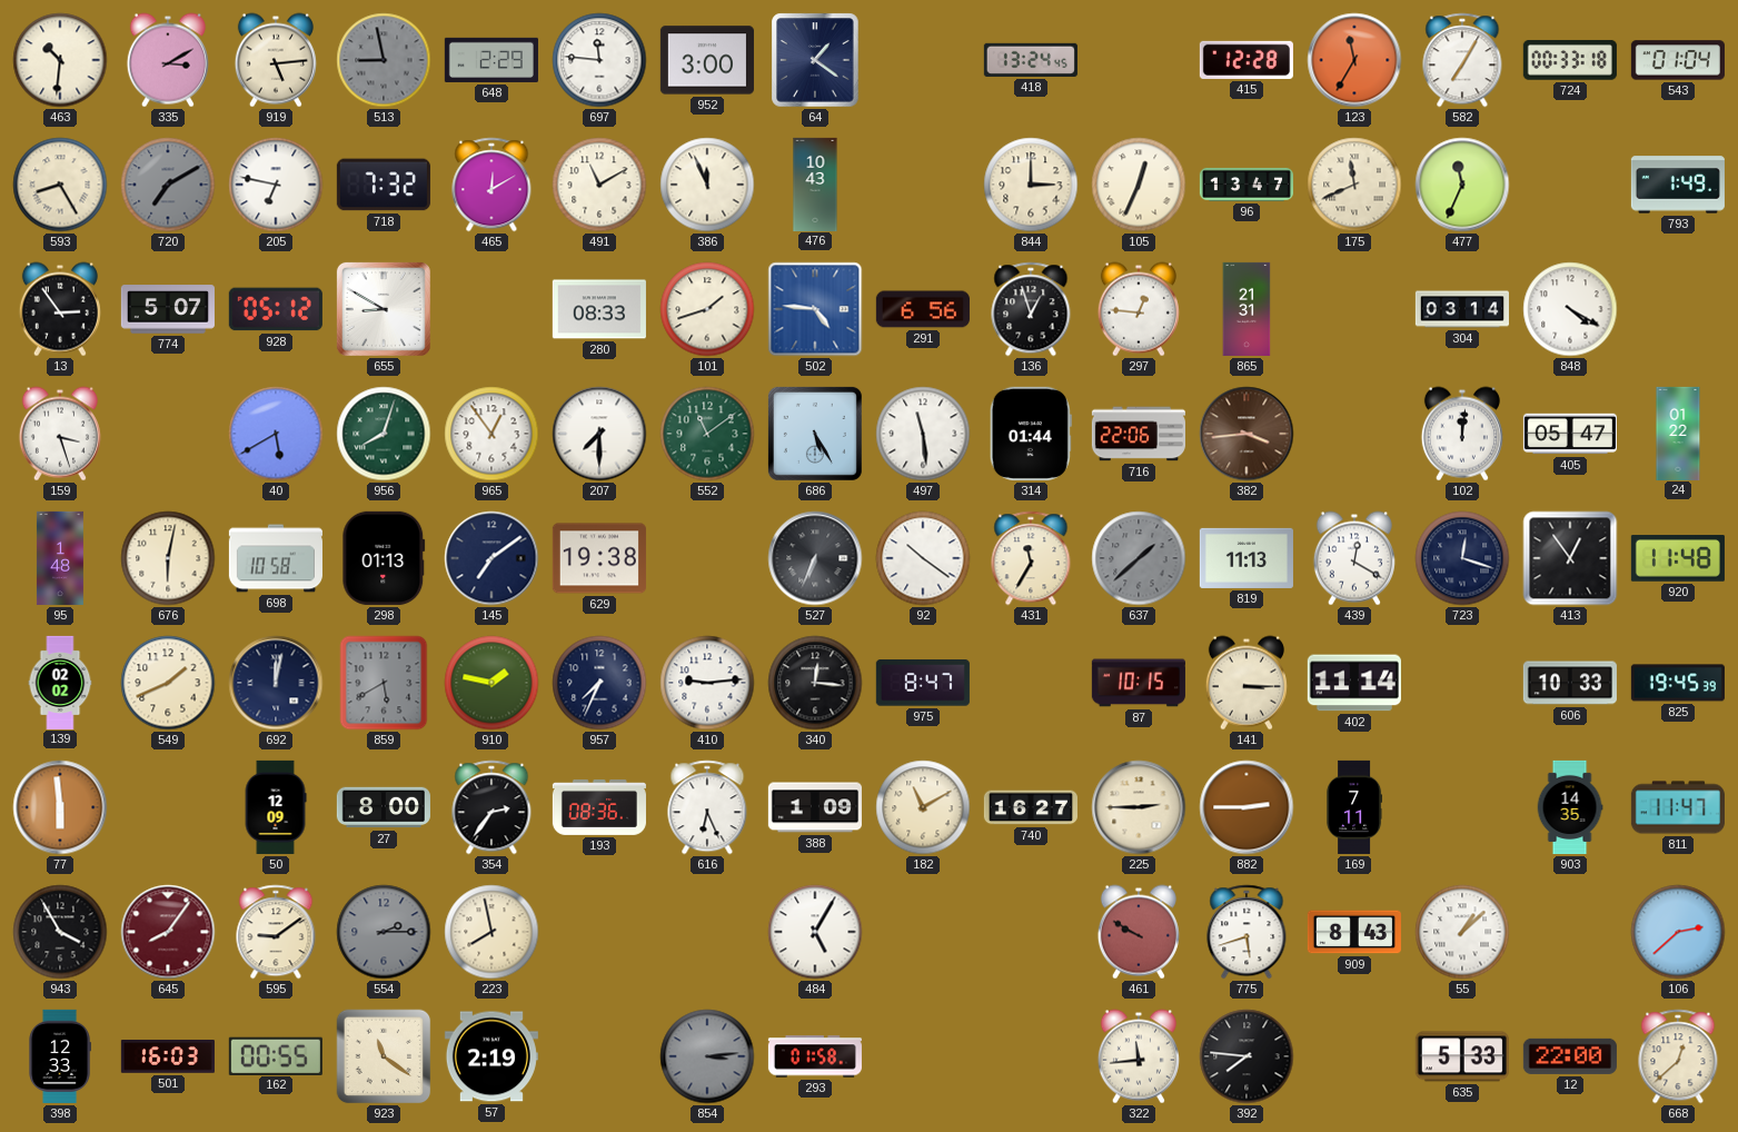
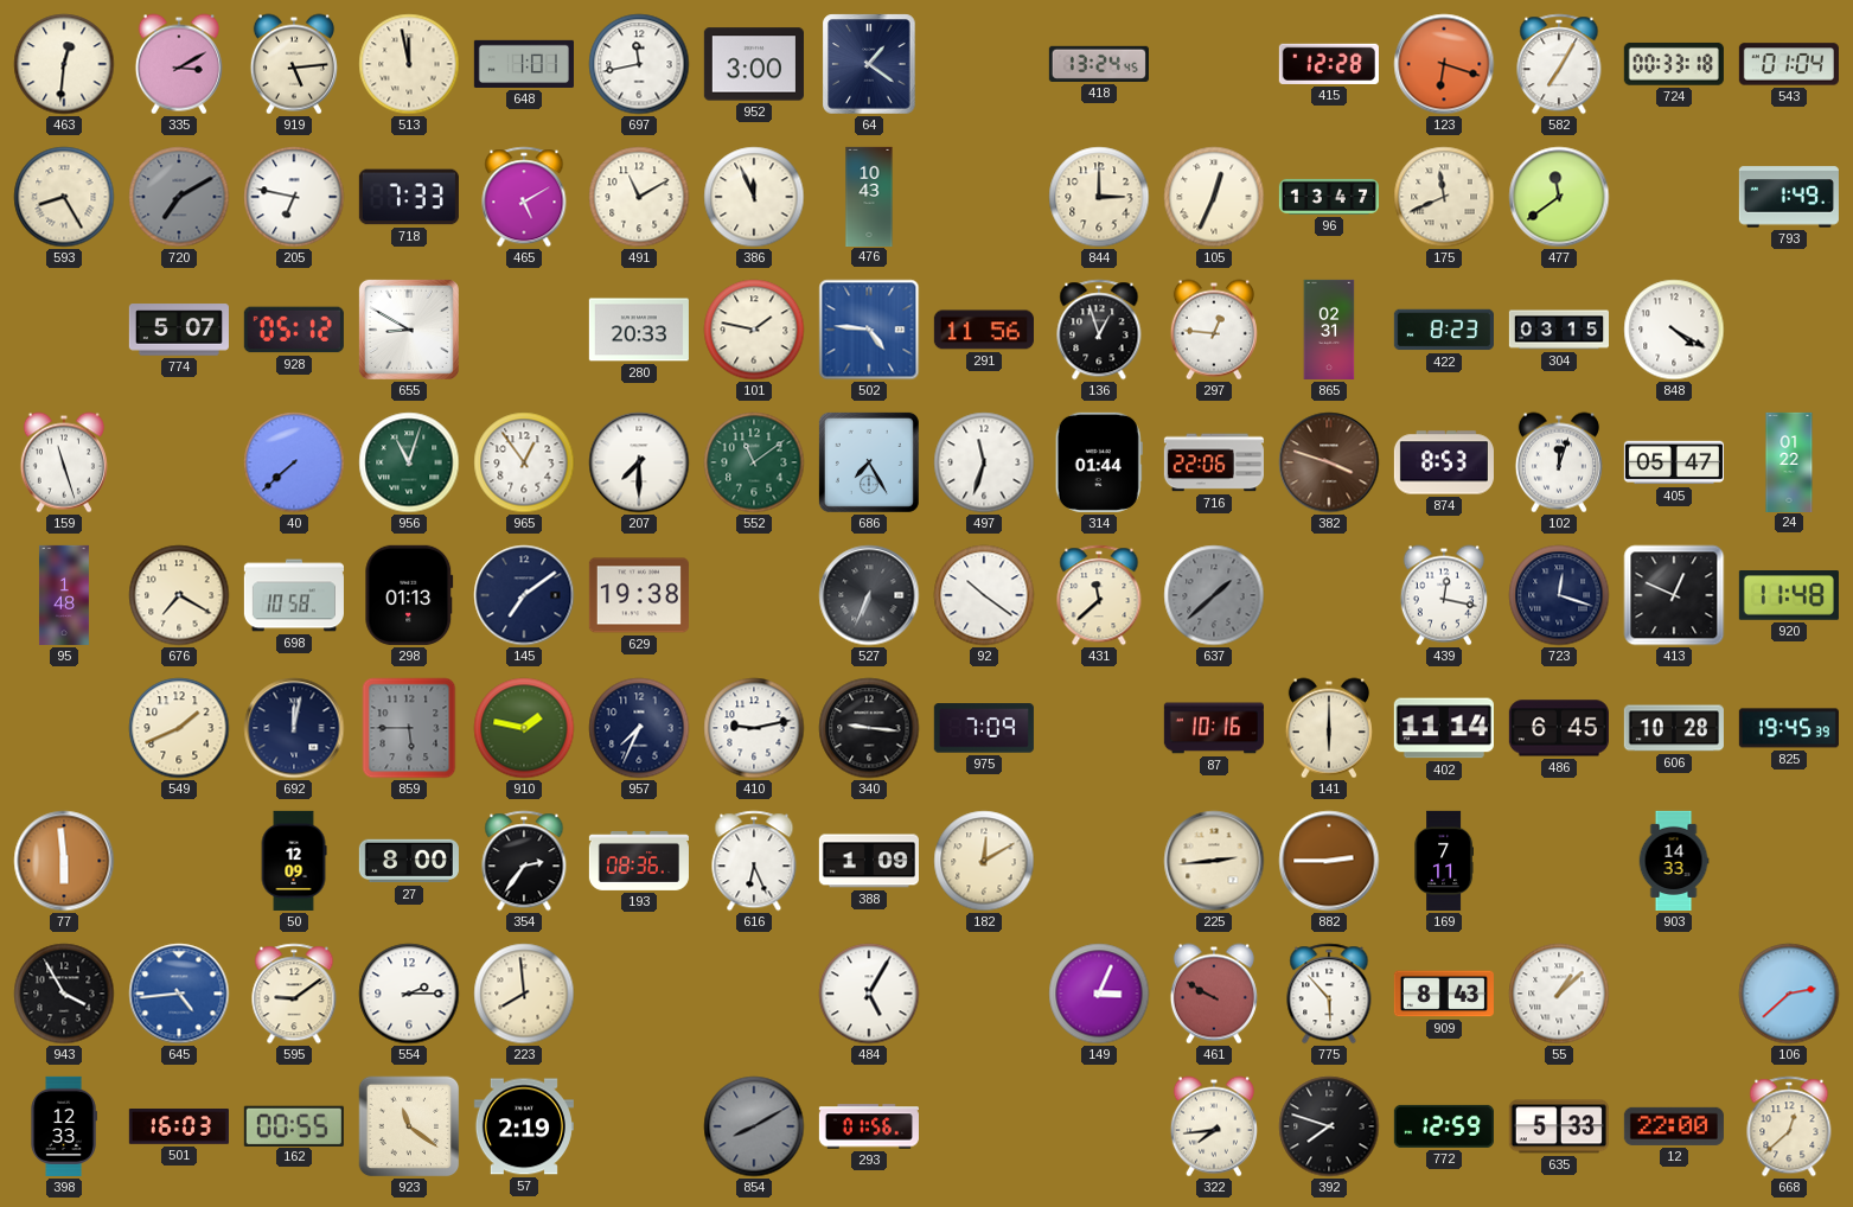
463: 10:31 -> 12:31 (64, 64)
513: 8:58 -> 11:58 (409, 64)
513 dial: grey -> cream (409, 64)
648: 2:29 -> 1:01 (524, 64)
697: 11:46 -> 11:43 (639, 64)
123: 11:35 -> 6:18 (1444, 64)
718: 7:32 -> 7:33 (409, 197)
465: 12:10 -> 5:10 (524, 197)
477: 11:34 -> 11:39 (1559, 197)
13: 2:54 -> none (60, 309)
280: 08:33 -> 20:33 (639, 330)
101: 1:42 -> 1:47 (754, 330)
291: 6:56 -> 11:56 (984, 330)
865: 21:31 -> 02:31 (1329, 330)
422: none -> 8:23 (1444, 330)
304: 03:14 -> 03:15 (1558, 330)
159: 3:27 -> 11:27 (64, 462)
40: 5:40 -> 7:38 (294, 462)
956: 8:03 -> 11:03 (409, 462)
686: 5:25 -> 7:25 (869, 462)
497: 11:29 -> 11:33 (984, 462)
382: 3:44 -> 3:48 (1329, 462)
874: none -> 8:53 (1444, 462)
102: 12:01 -> 12:03 (1559, 462)
676: 6:02 -> 7:20 (179, 595)
431: 11:35 -> 11:38 (1099, 595)
819: 11:13 -> none (1247, 558)
439: 12:20 -> 12:17 (1444, 595)
413: 12:54 -> 12:49 (1674, 595)
139: 02:02 -> none (60, 682)
859: 5:40 -> 5:45 (409, 728)
410: 9:14 -> 9:13 (754, 728)
340: 12:16 -> 9:16 (869, 728)
975: 8:47 -> 7:09 (984, 728)
87: 10:15 -> 10:16 (1214, 728)
141: 3:15 -> 6:00 (1329, 728)
486: none -> 6:45 (1559, 728)
606: 10:33 -> 10:28 (1674, 728)
182: 11:10 -> 12:10 (984, 861)
740: 16:27 -> none (1031, 807)
225: 2:45 -> 2:44 (1214, 861)
903: 14:35 -> 14:33 (1674, 861)
811: 11:47 -> none (1678, 807)
645: 8:06 -> 4:44 (179, 994)
645 dial: burgundy -> blue (179, 994)
554 dial: grey -> white (409, 994)
223: 7:58 -> 7:59 (524, 994)
149: none -> 3:04 (1099, 994)
775: 5:42 -> 5:53 (1329, 994)
854: 3:14 -> 8:10 (754, 1126)
293: 01:58 -> 01:56 (869, 1126)
322: 11:44 -> 7:44 (1214, 1126)
392: 7:46 -> 7:48 (1329, 1126)
772: none -> 12:59 (1444, 1126)
